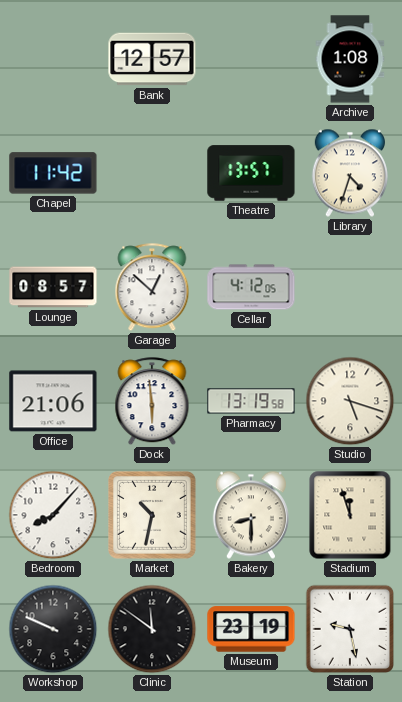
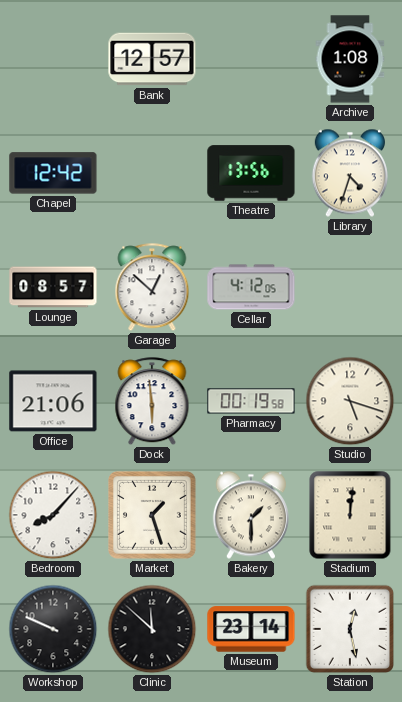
Chapel: 11:42 -> 12:42 (53, 173)
Theatre: 13:57 -> 13:56 (251, 173)
Pharmacy: 13:19 -> 00:19 (251, 401)
Market: 10:32 -> 1:27 (153, 516)
Bakery: 8:30 -> 1:30 (251, 515)
Stadium: 11:57 -> 12:01 (350, 515)
Clinic: 11:51 -> 11:52 (152, 629)
Museum: 23:19 -> 23:14 (251, 629)
Station: 9:28 -> 12:28 (350, 629)
